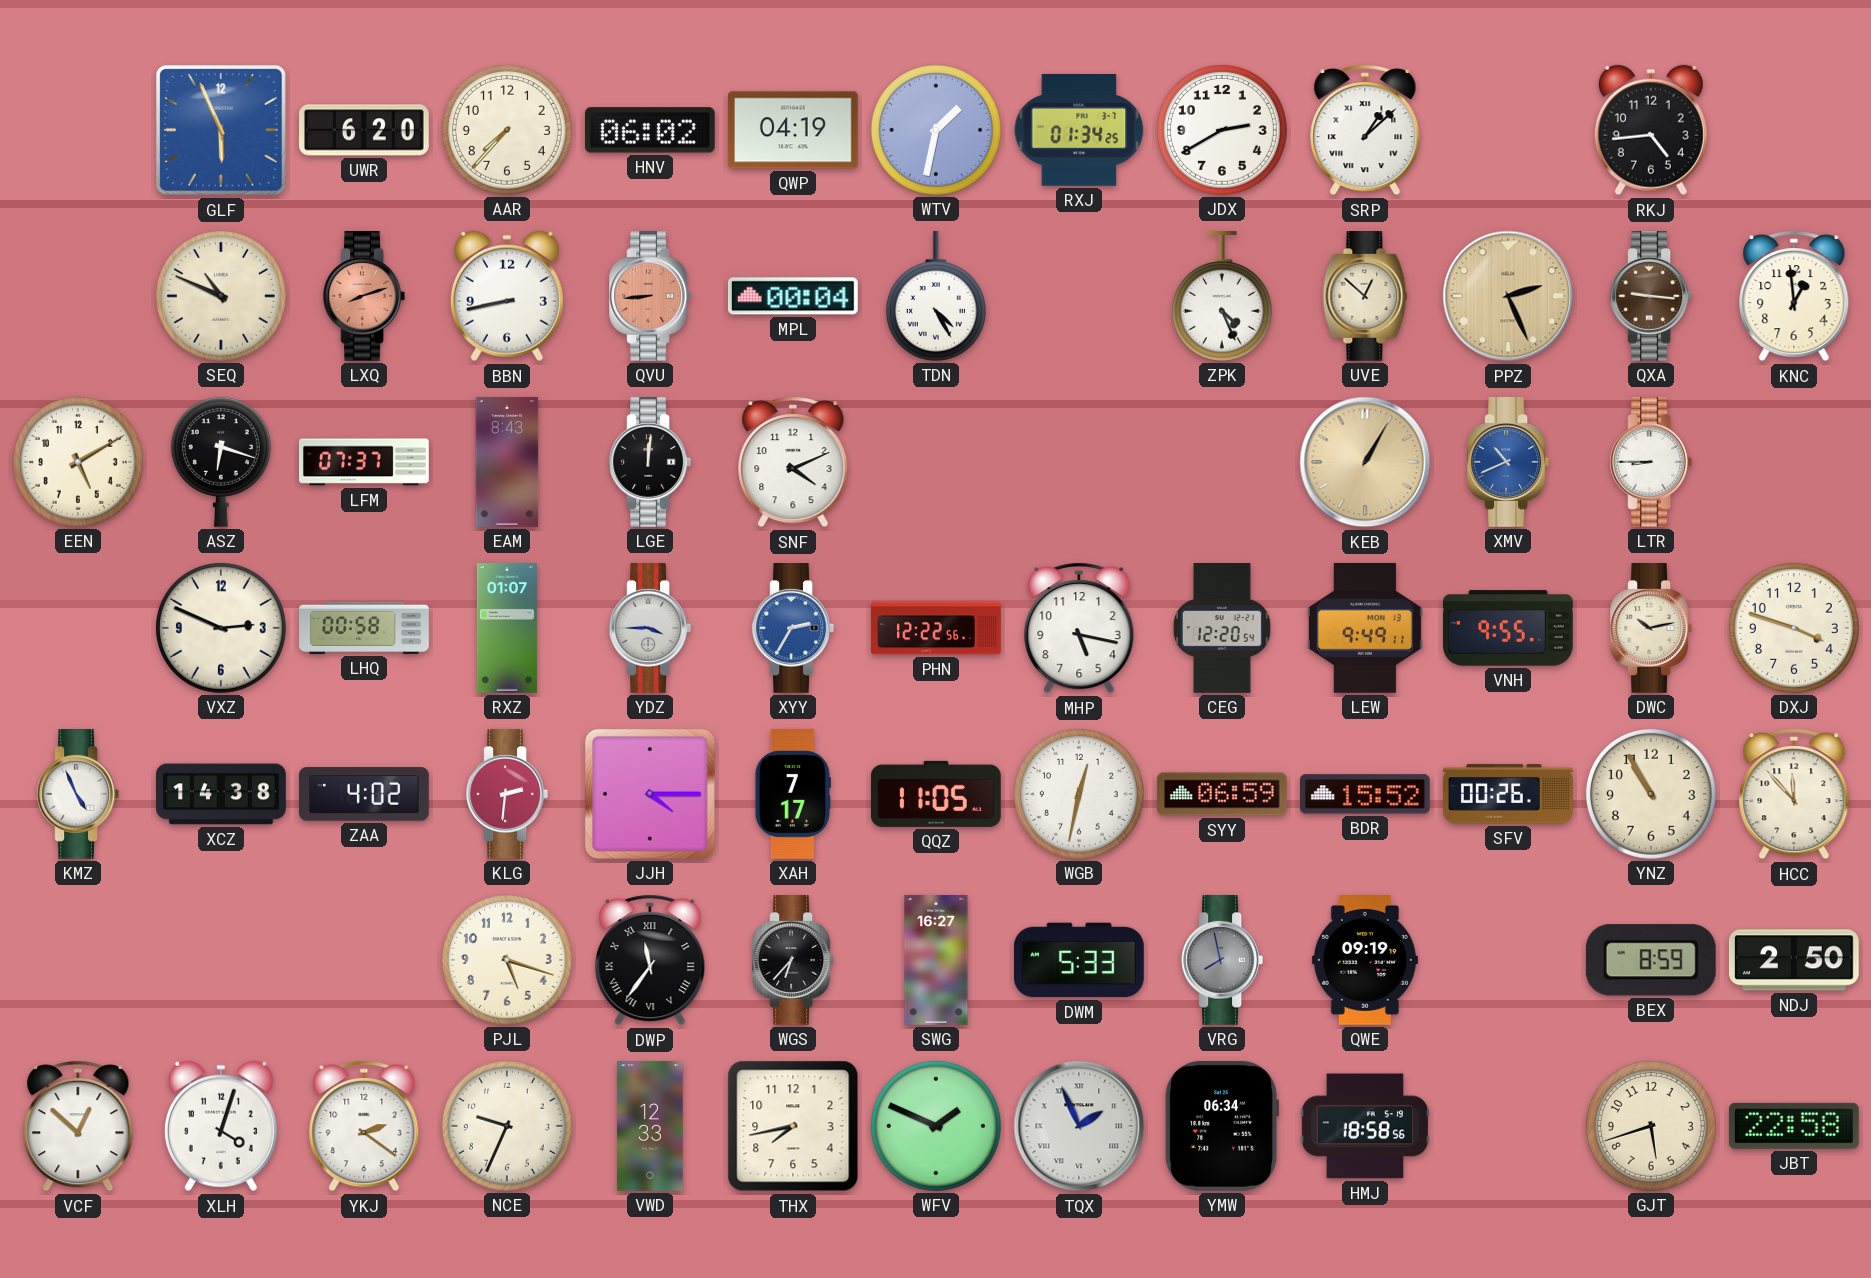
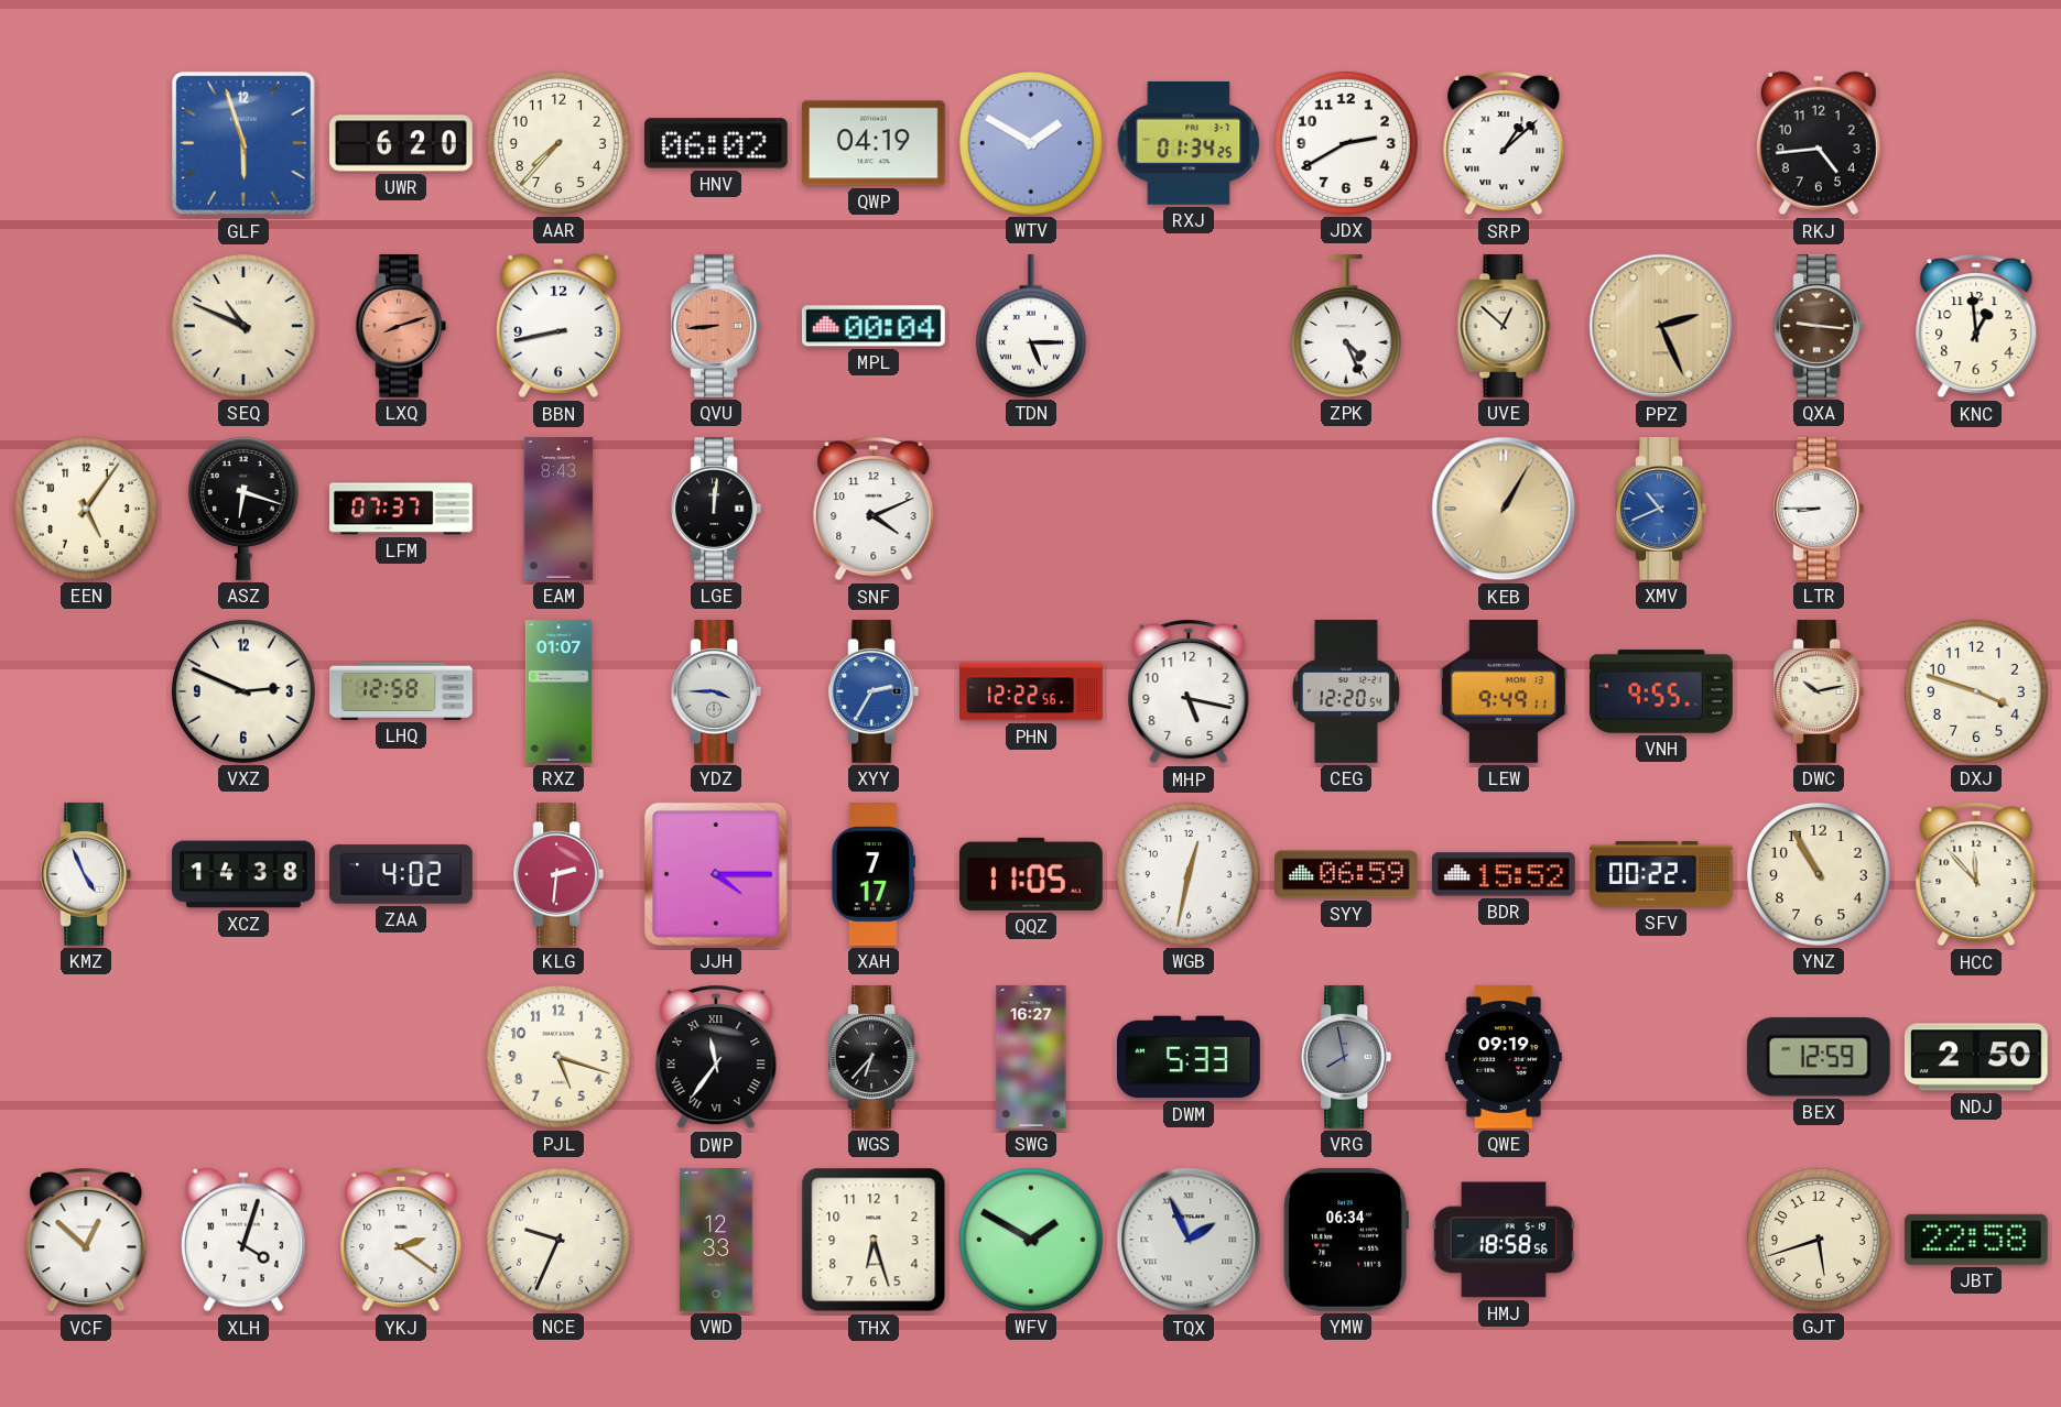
GLF: 5:56 -> 5:57 (243, 143)
WTV: 1:32 -> 1:50 (1031, 143)
TDN: 4:25 -> 5:15 (1031, 327)
EEN: 5:10 -> 5:06 (86, 509)
LHQ: 00:58 -> 12:58 (401, 691)
SFV: 00:26 -> 00:22 (1662, 874)
BEX: 8:59 -> 12:59 (1819, 1057)
THX: 7:43 -> 6:27 (874, 1240)
WFV: 1:49 -> 1:50 (1031, 1240)
